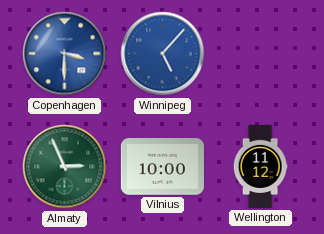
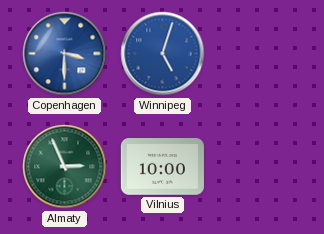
Winnipeg: 5:07 -> 5:03 (163, 54)
Wellington: 11:12 -> none (260, 166)
